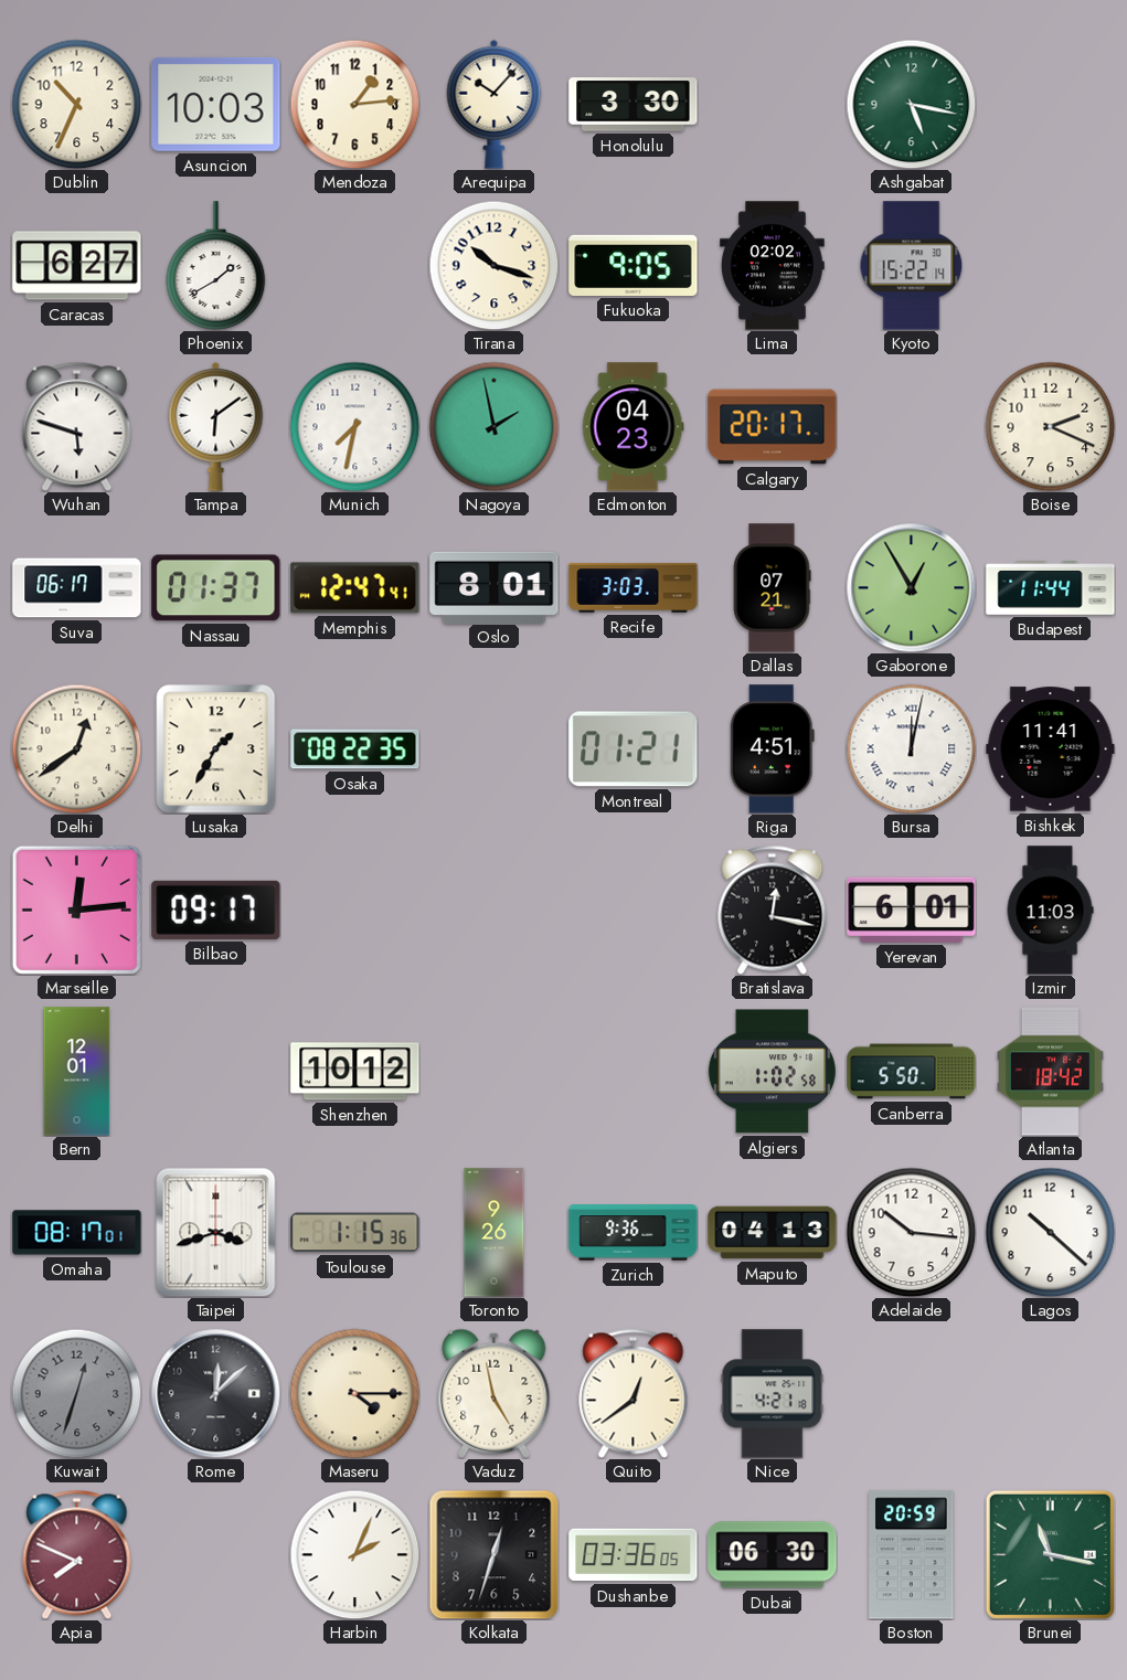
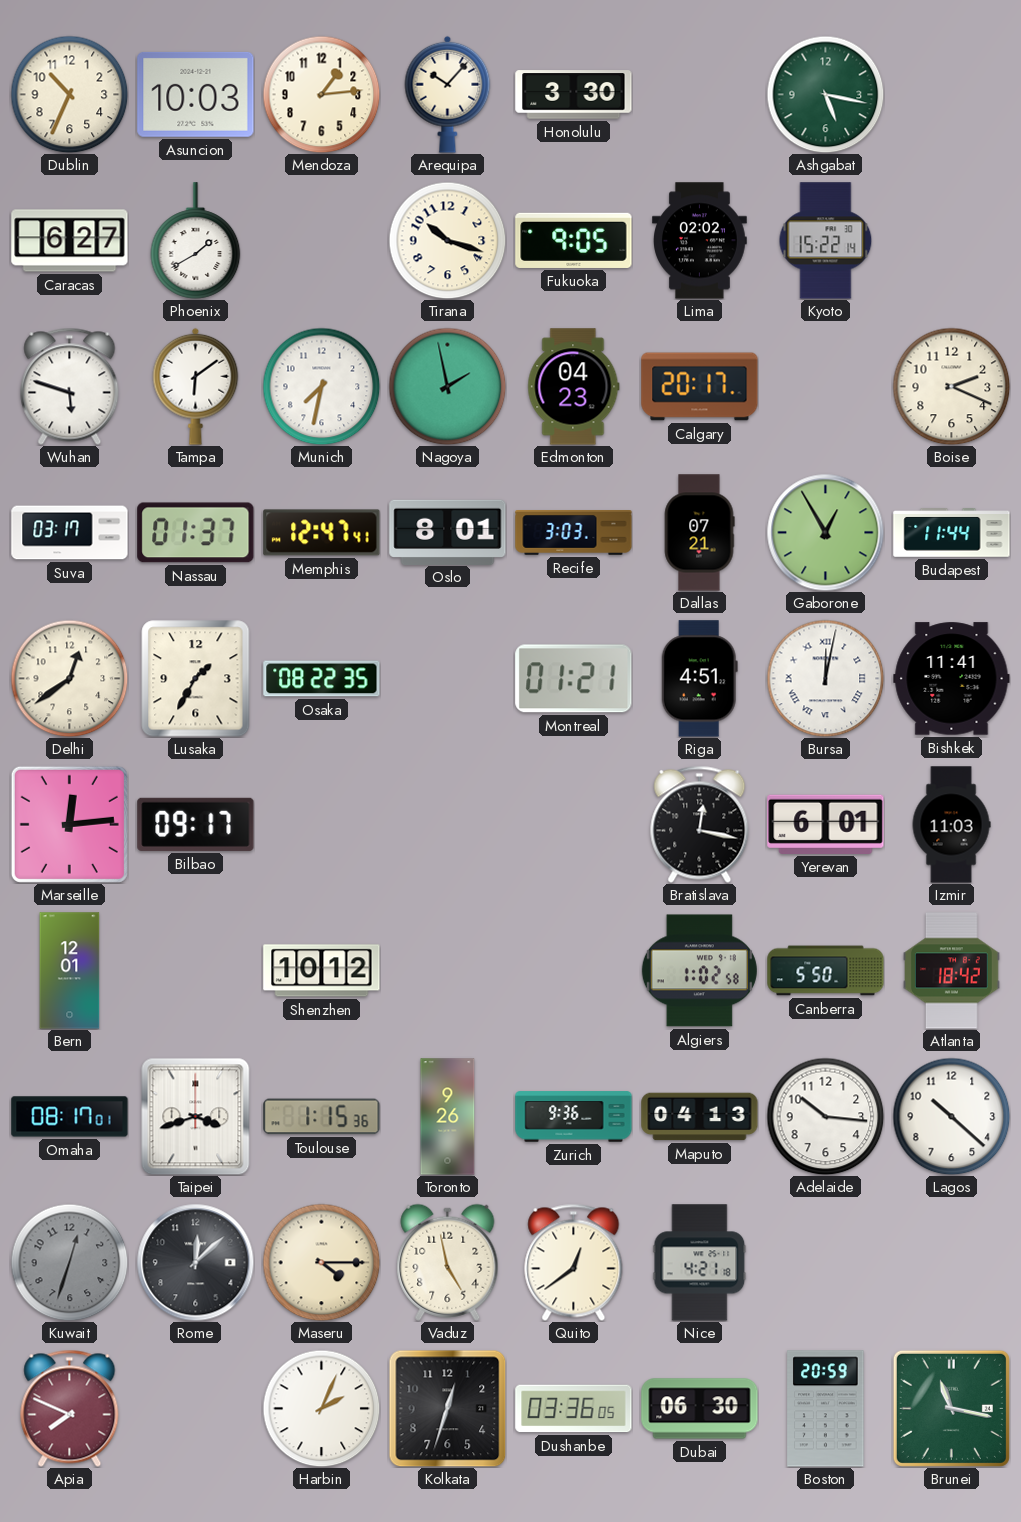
Suva: 06:17 -> 03:17 (70, 533)
